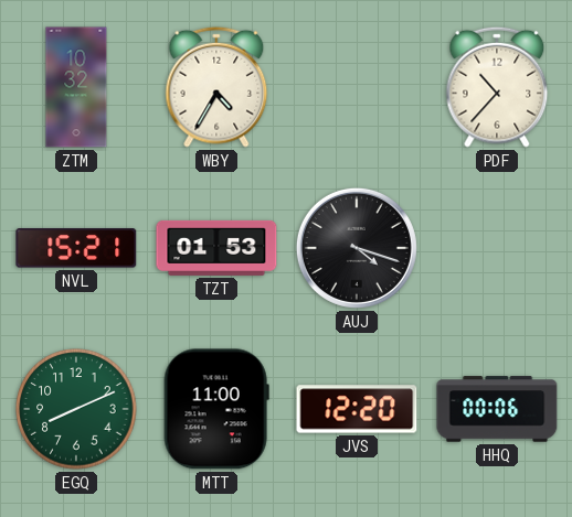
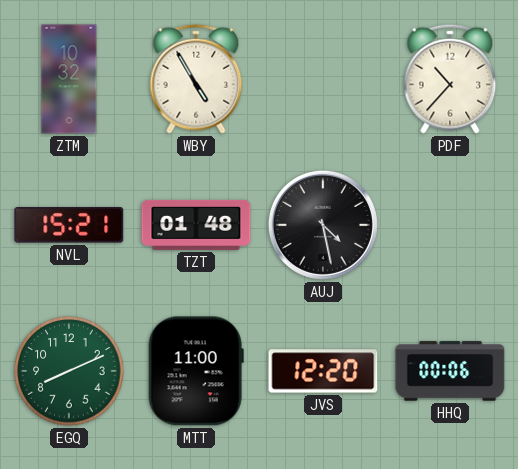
WBY: 4:35 -> 4:55 (196, 79)
TZT: 01:53 -> 01:48 (196, 225)
AUJ: 4:18 -> 4:28 (323, 225)
